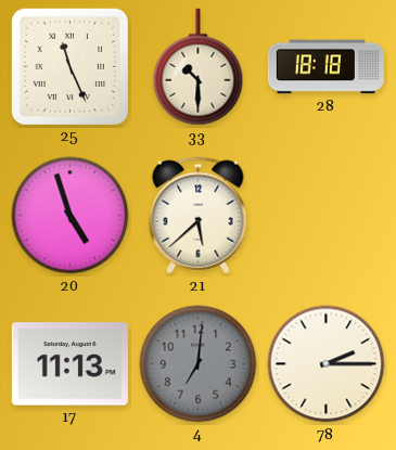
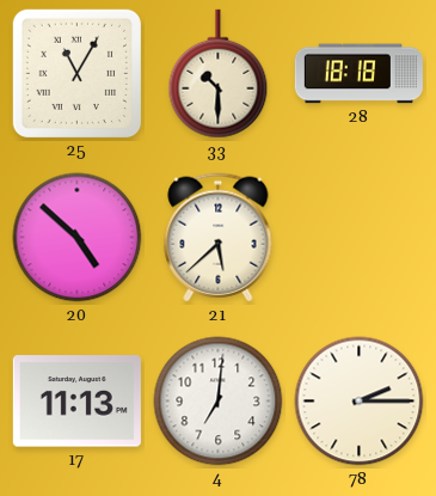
25: 11:26 -> 11:05 (76, 73)
20: 4:57 -> 4:52 (78, 238)
4 dial: grey -> white (219, 402)
